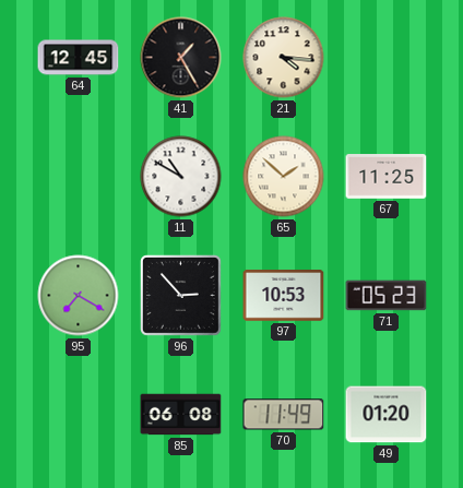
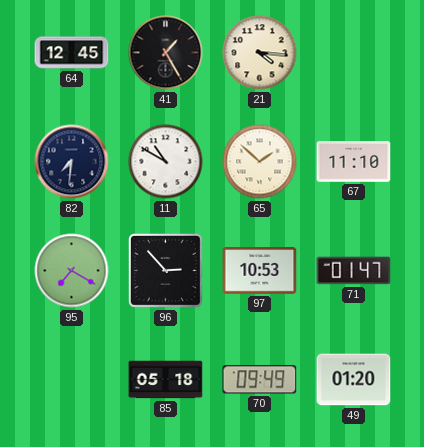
82: none -> 7:31 (72, 162)
67: 11:25 -> 11:10 (354, 162)
71: 05:23 -> 01:47 (354, 271)
85: 06:08 -> 05:18 (166, 380)
70: 11:49 -> 09:49 (260, 380)
